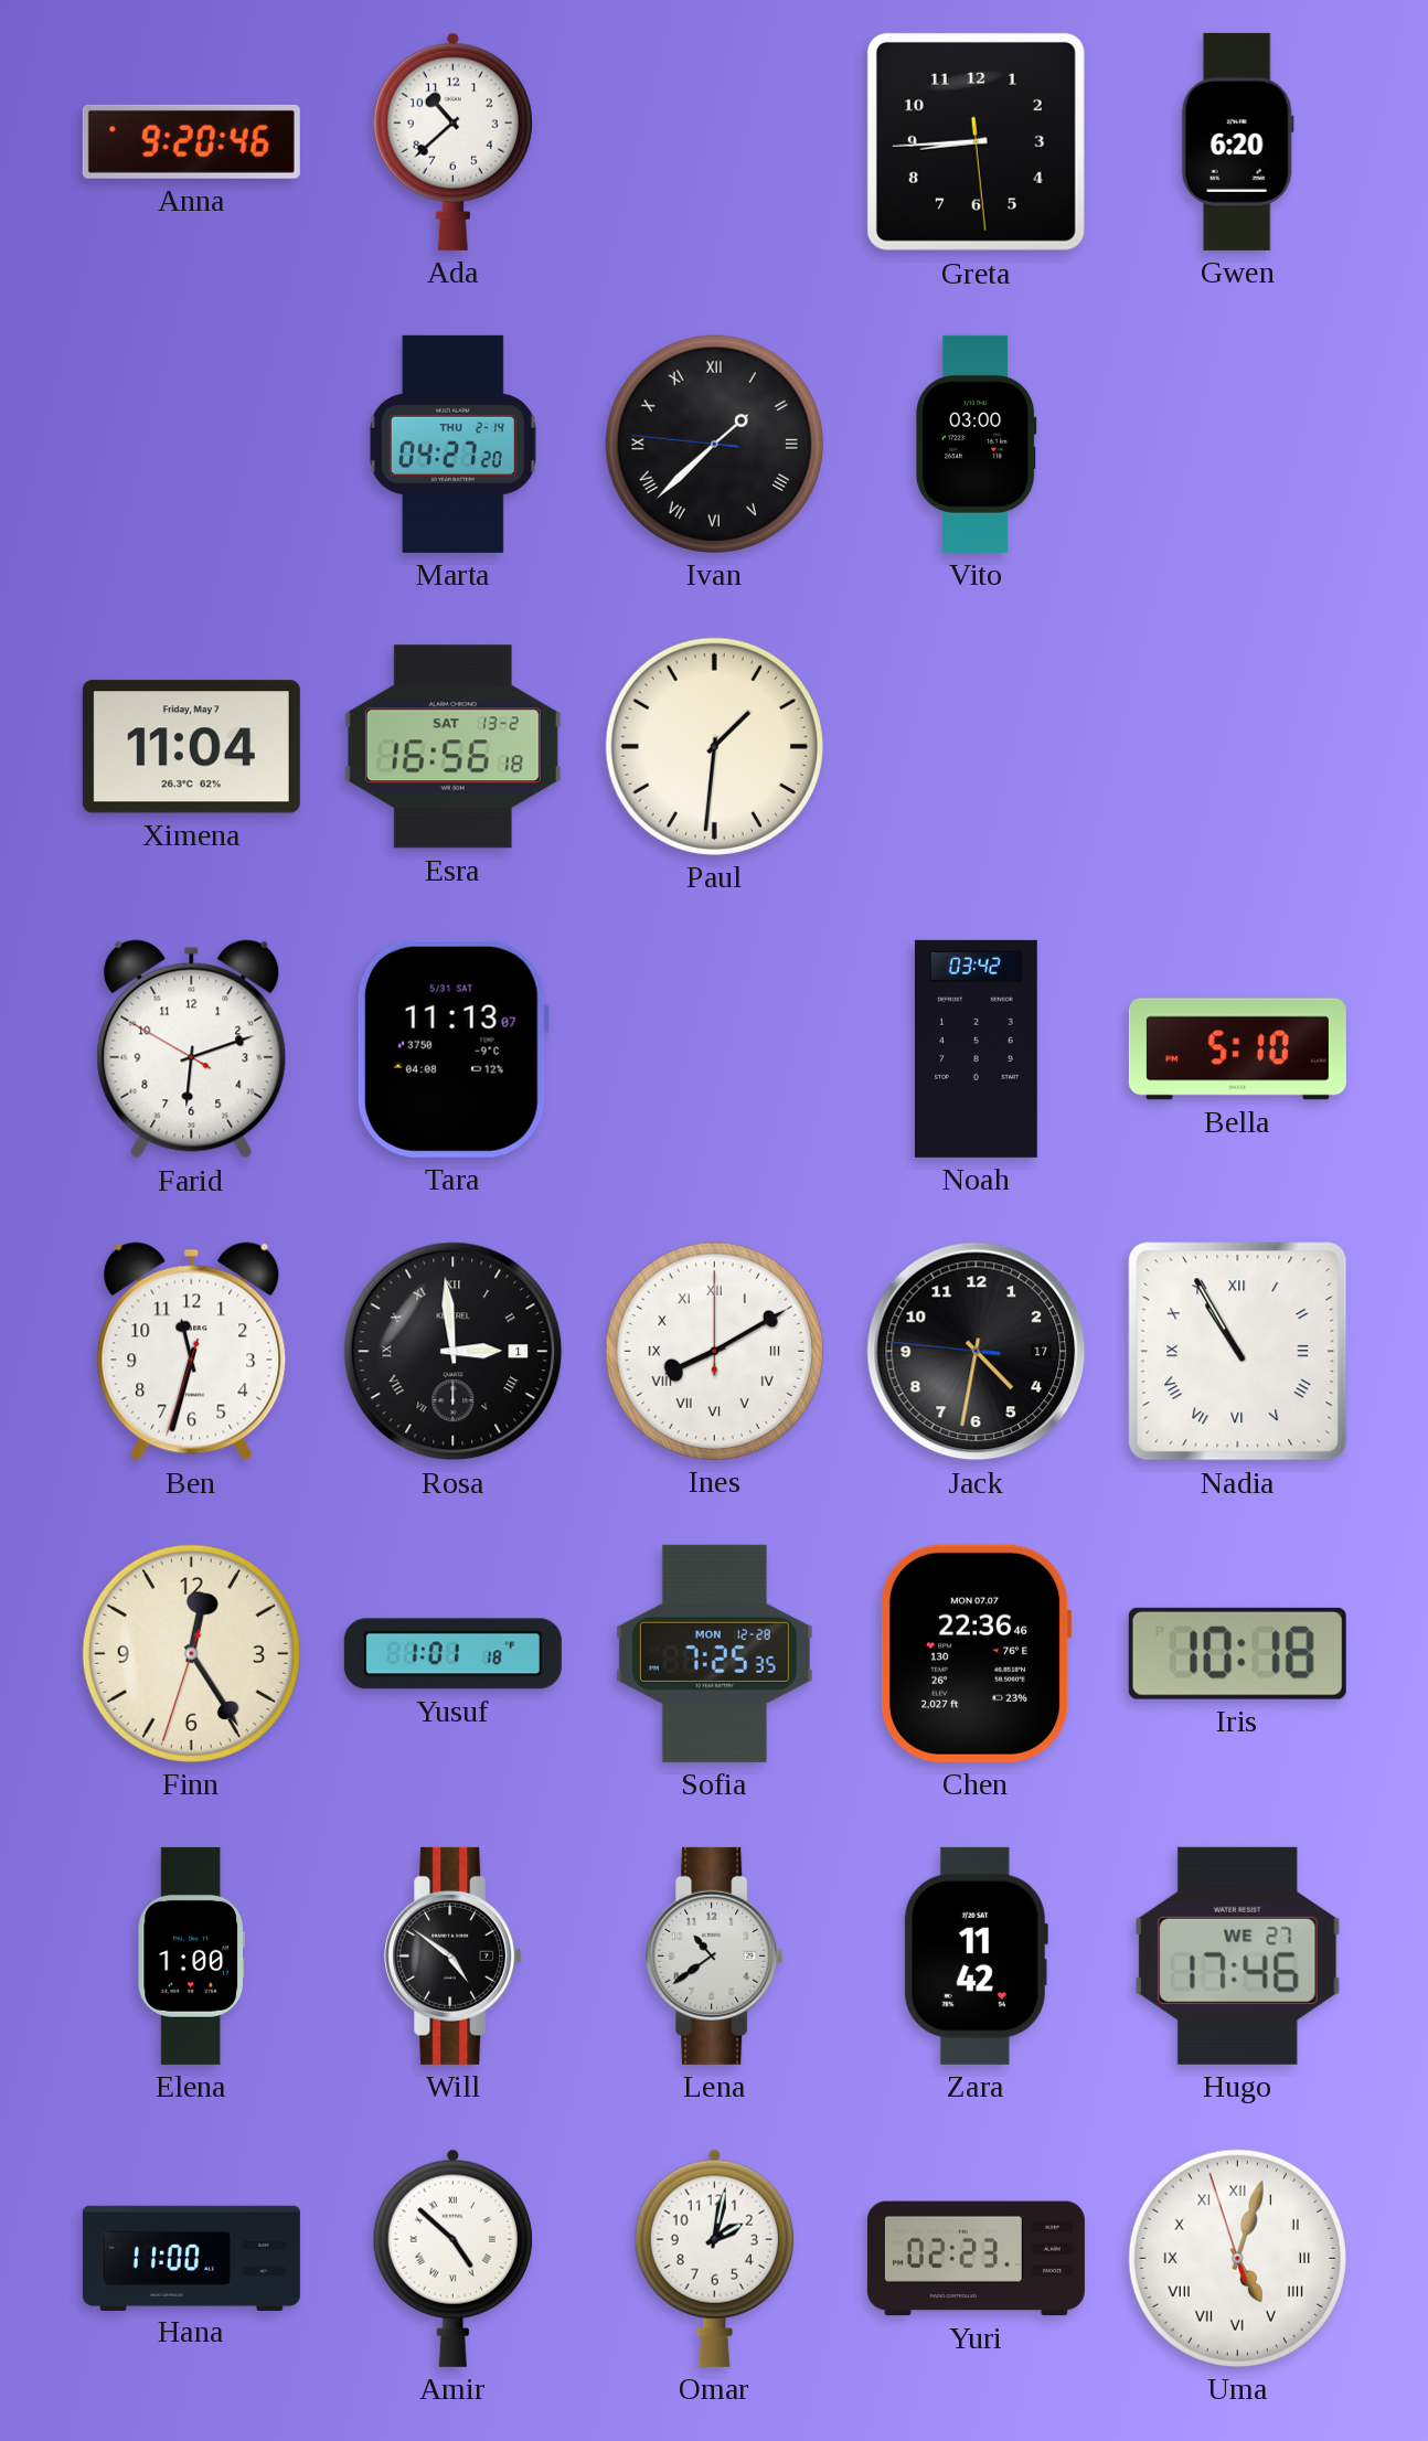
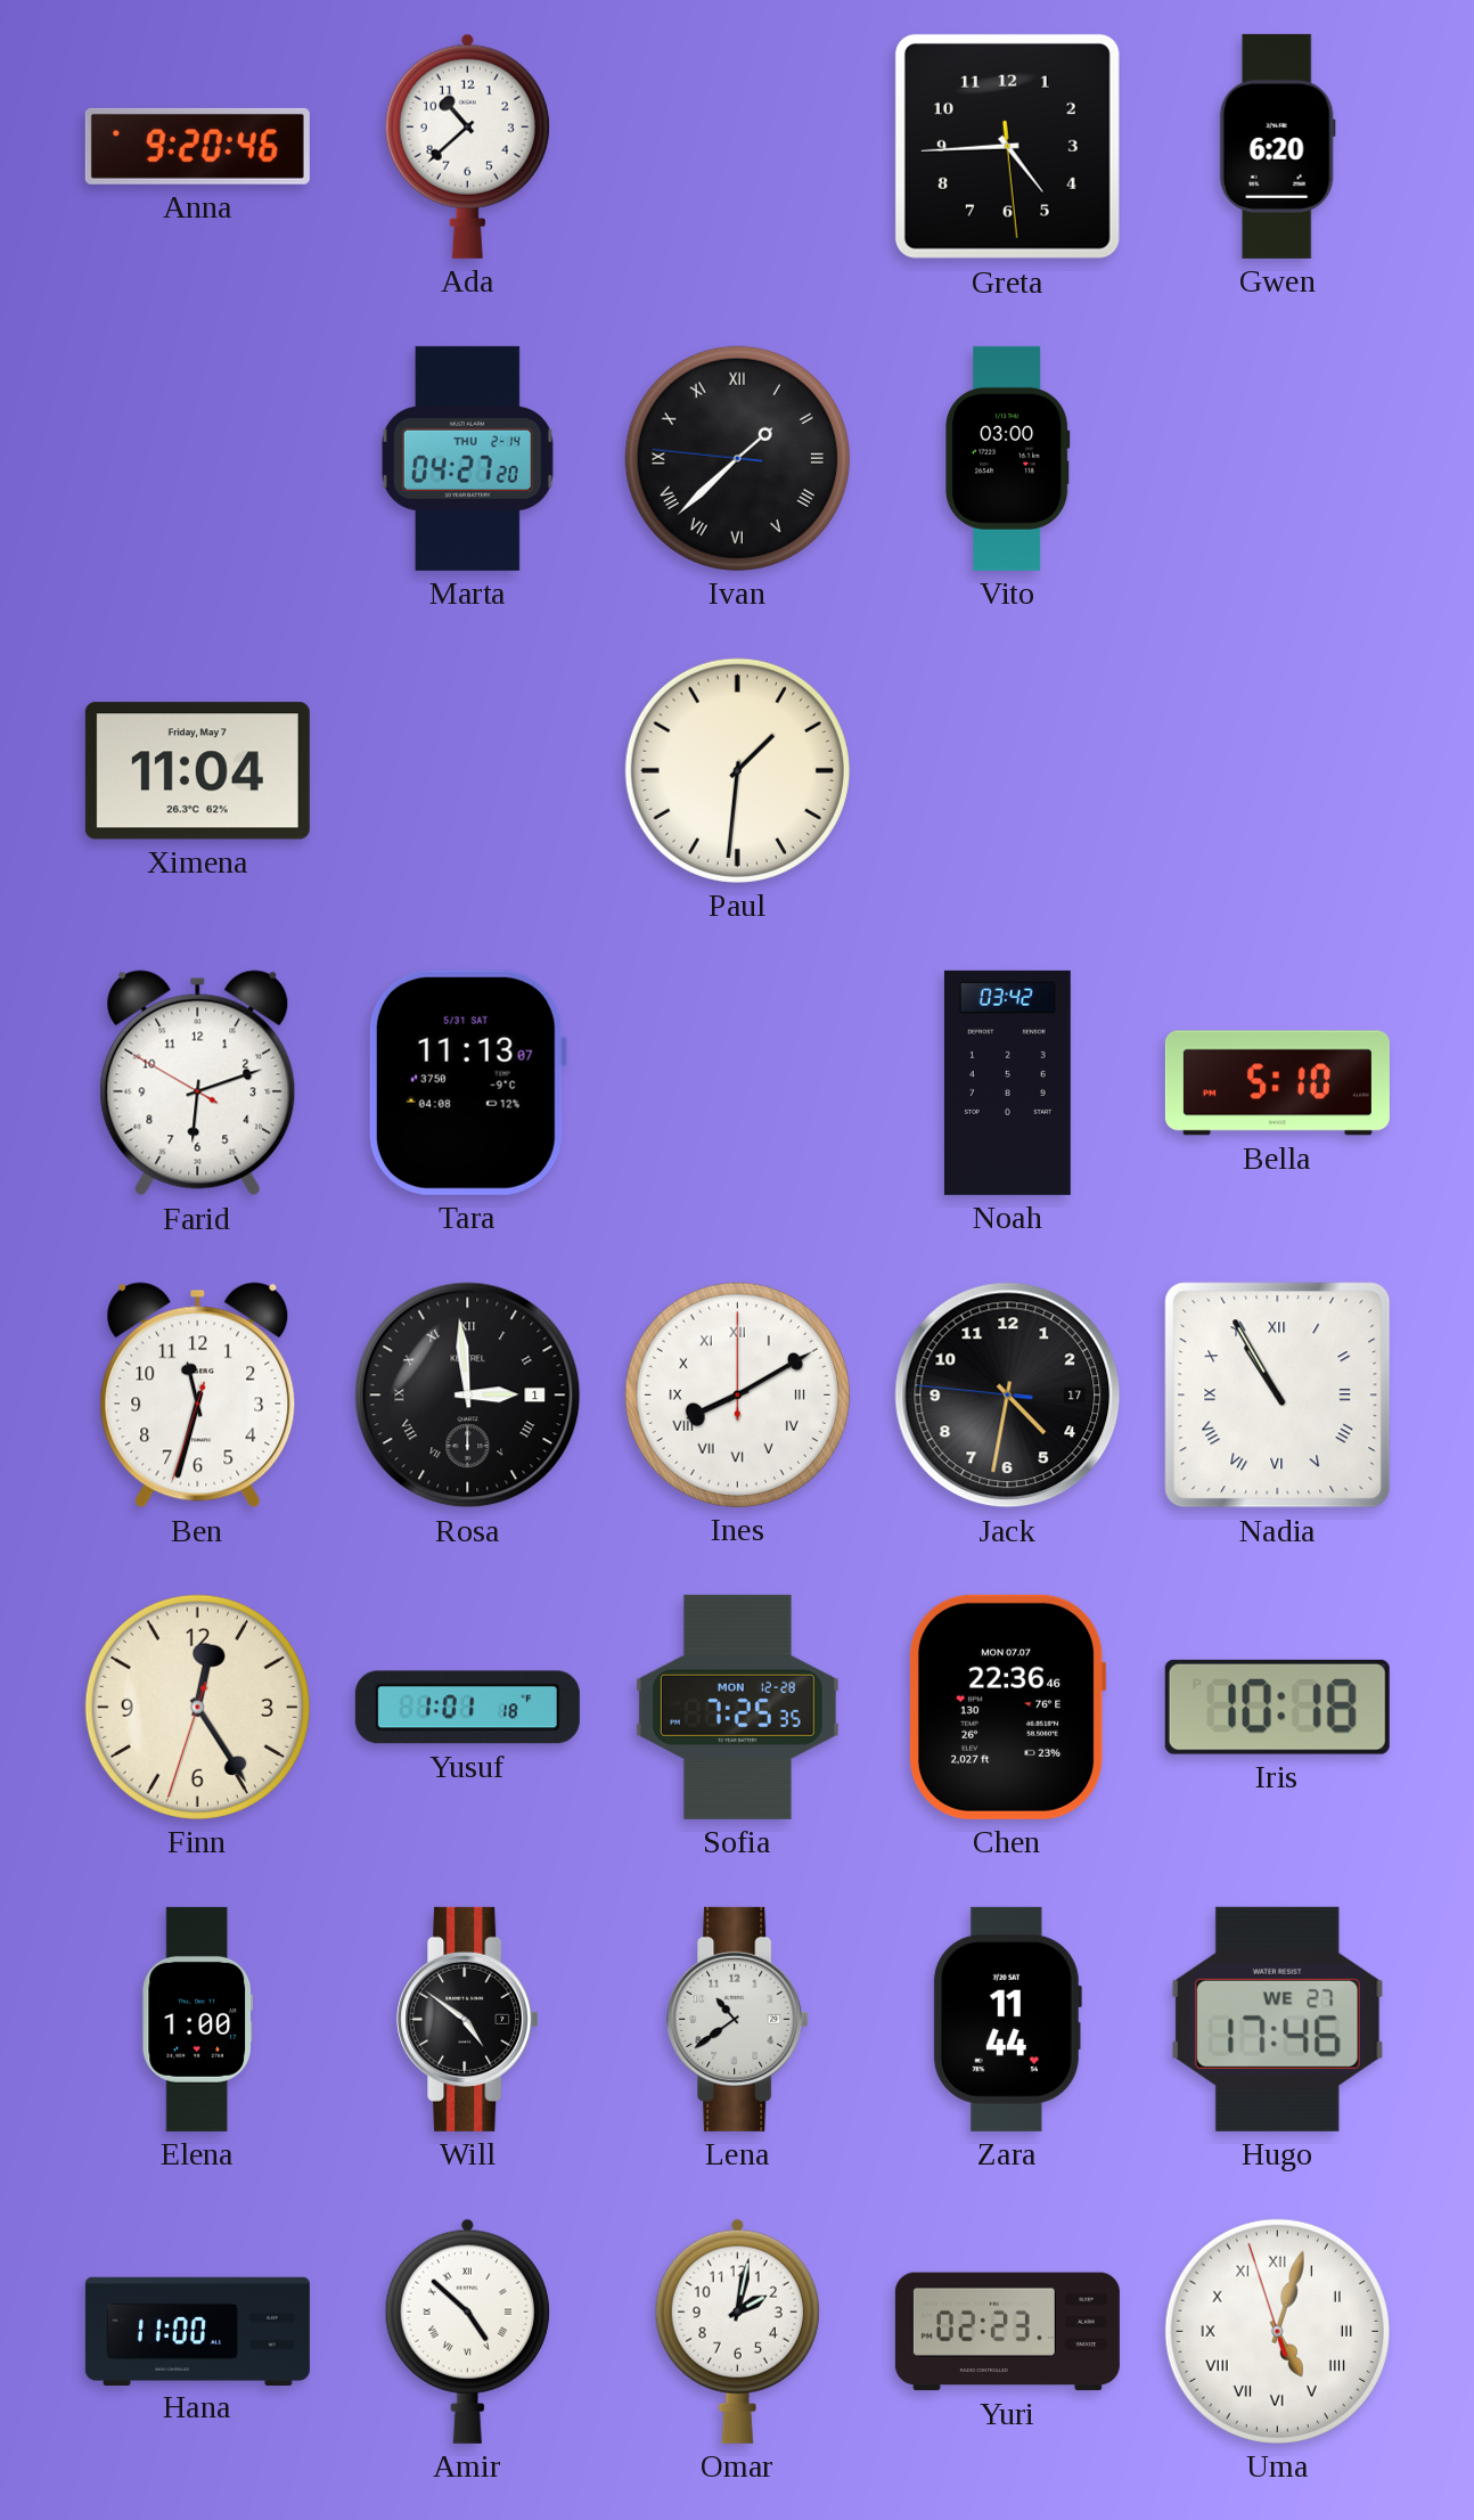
Greta: 8:44 -> 4:44 (1007, 146)
Esra: 16:56 -> none (452, 747)
Zara: 11:42 -> 11:44 (1007, 2019)
